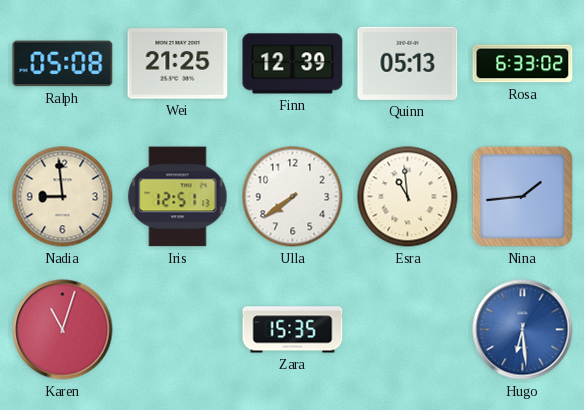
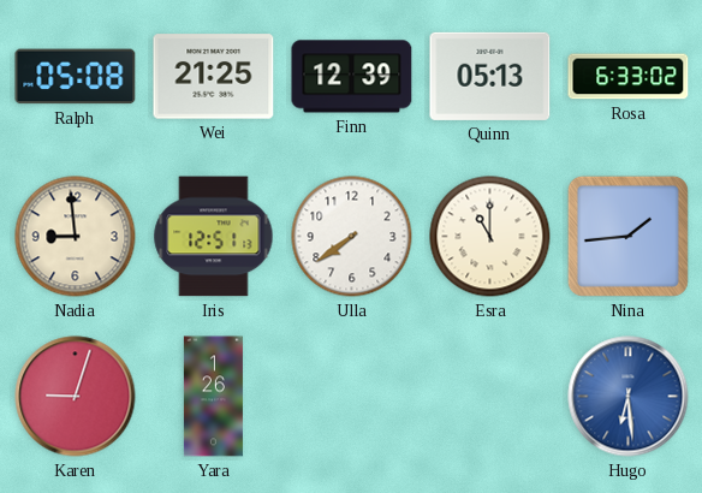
Esra: 10:59 -> 11:00 (490, 237)
Karen: 11:03 -> 9:03 (76, 397)
Yara: none -> 1:26 (213, 397)
Zara: 15:35 -> none (293, 330)
